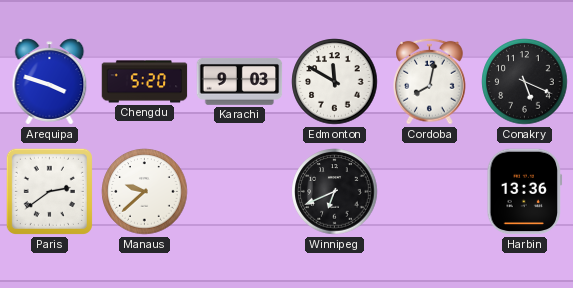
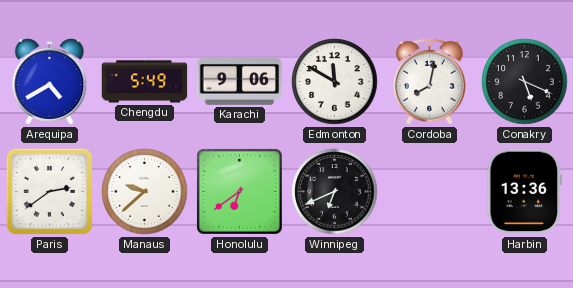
Arequipa: 3:48 -> 4:40 (50, 82)
Chengdu: 5:20 -> 5:49 (145, 82)
Karachi: 9:03 -> 9:06 (240, 82)
Honolulu: none -> 6:39 (239, 191)
